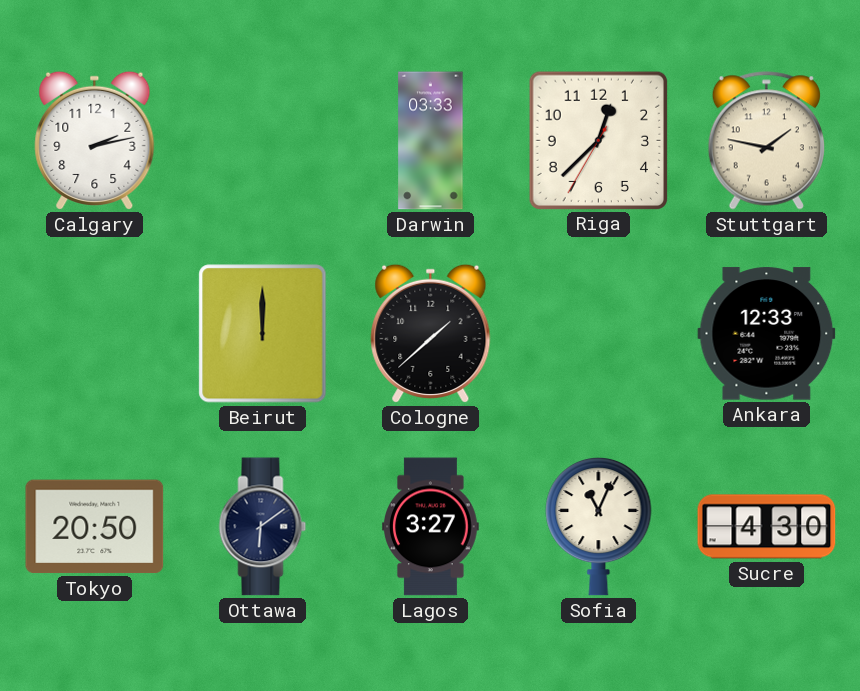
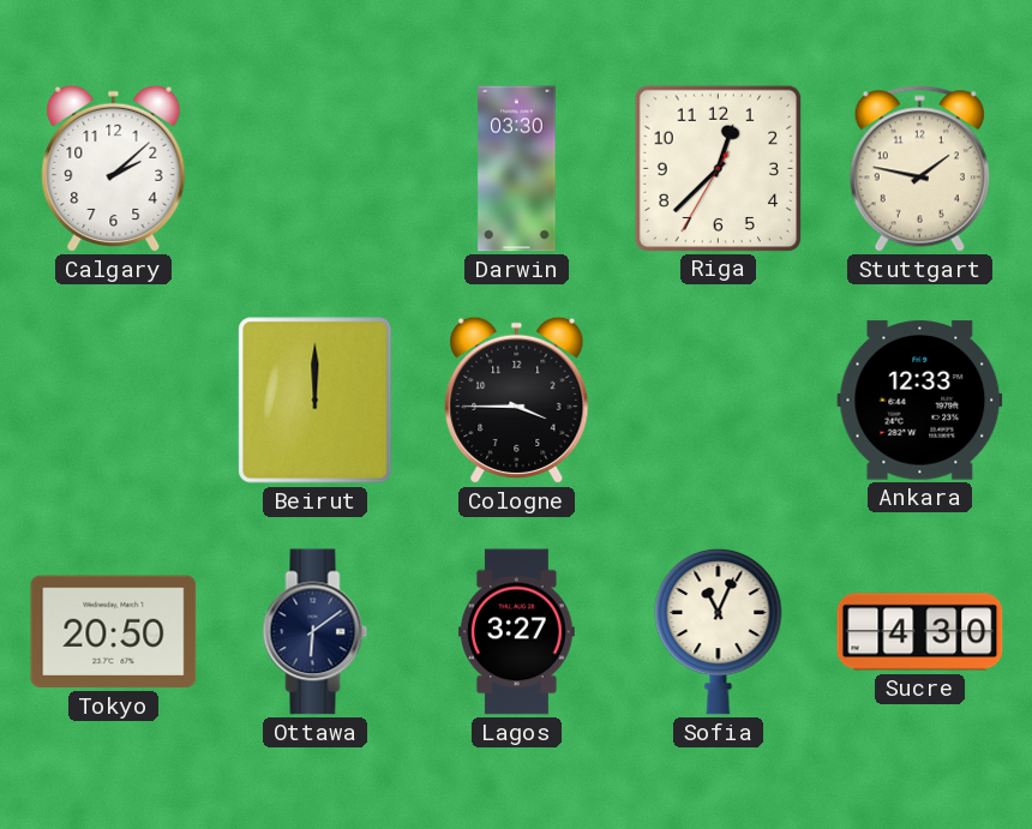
Calgary: 2:13 -> 2:08 (114, 168)
Darwin: 03:33 -> 03:30 (517, 169)
Cologne: 1:38 -> 3:45 (517, 400)
